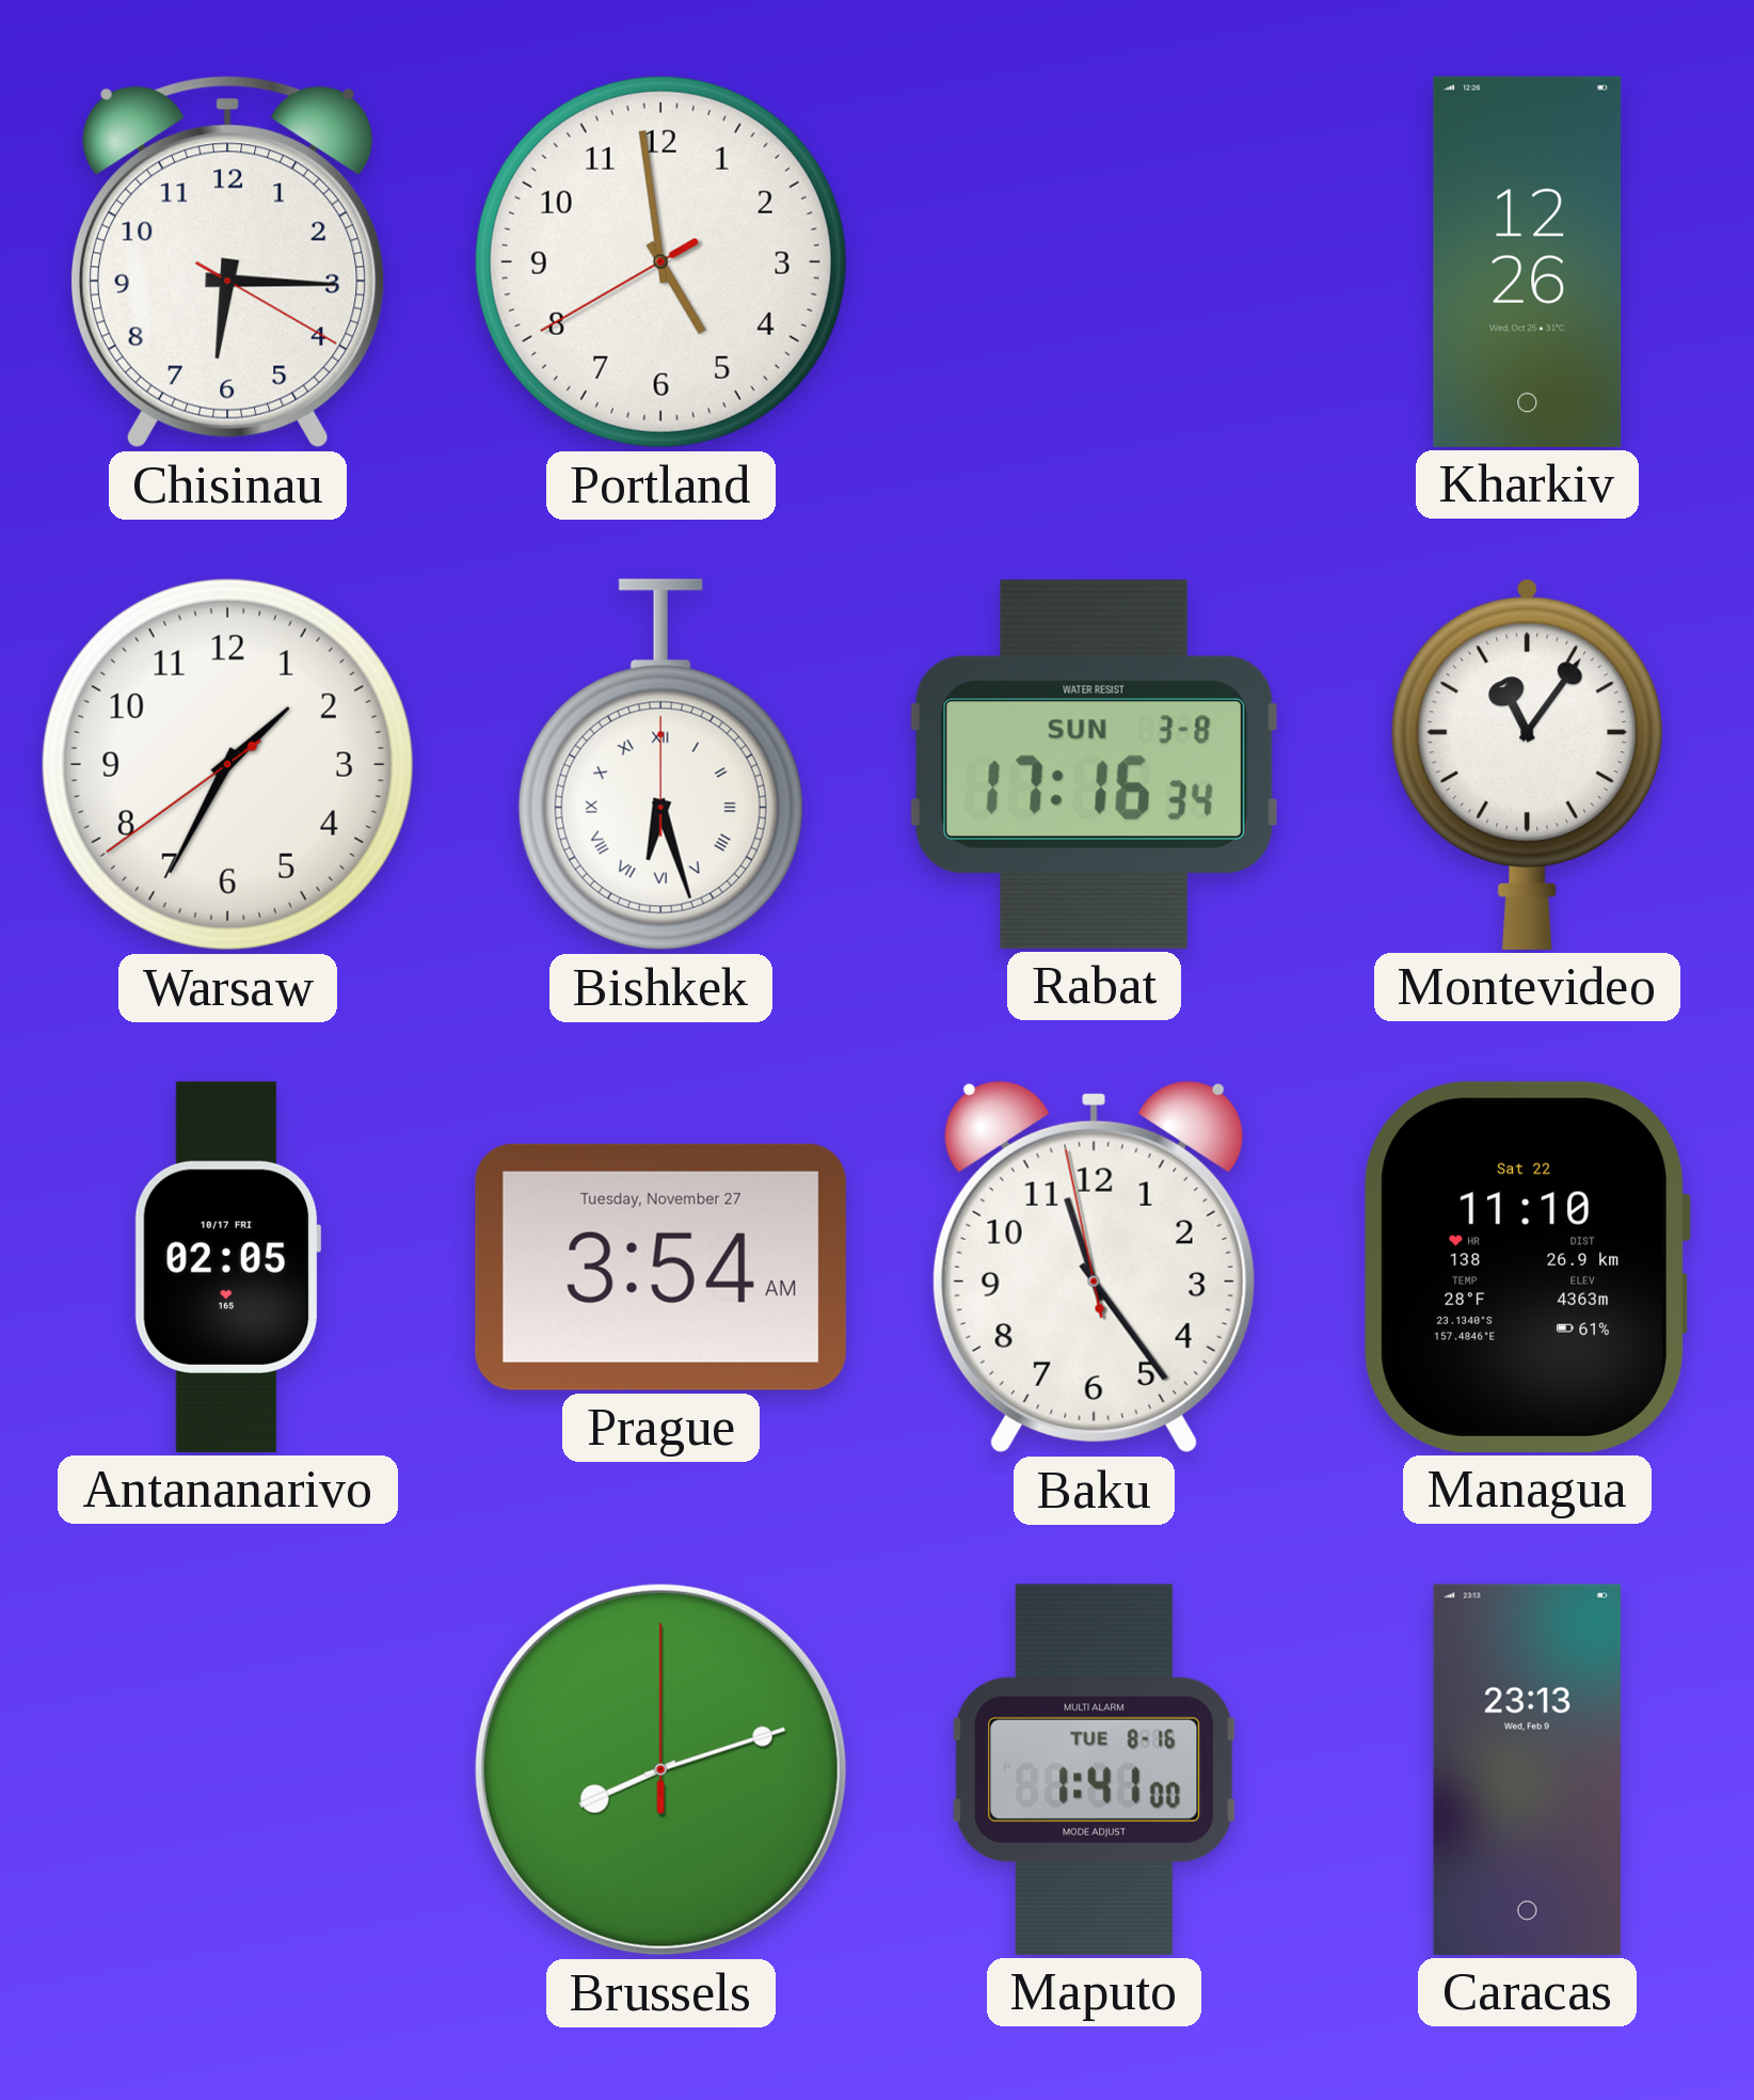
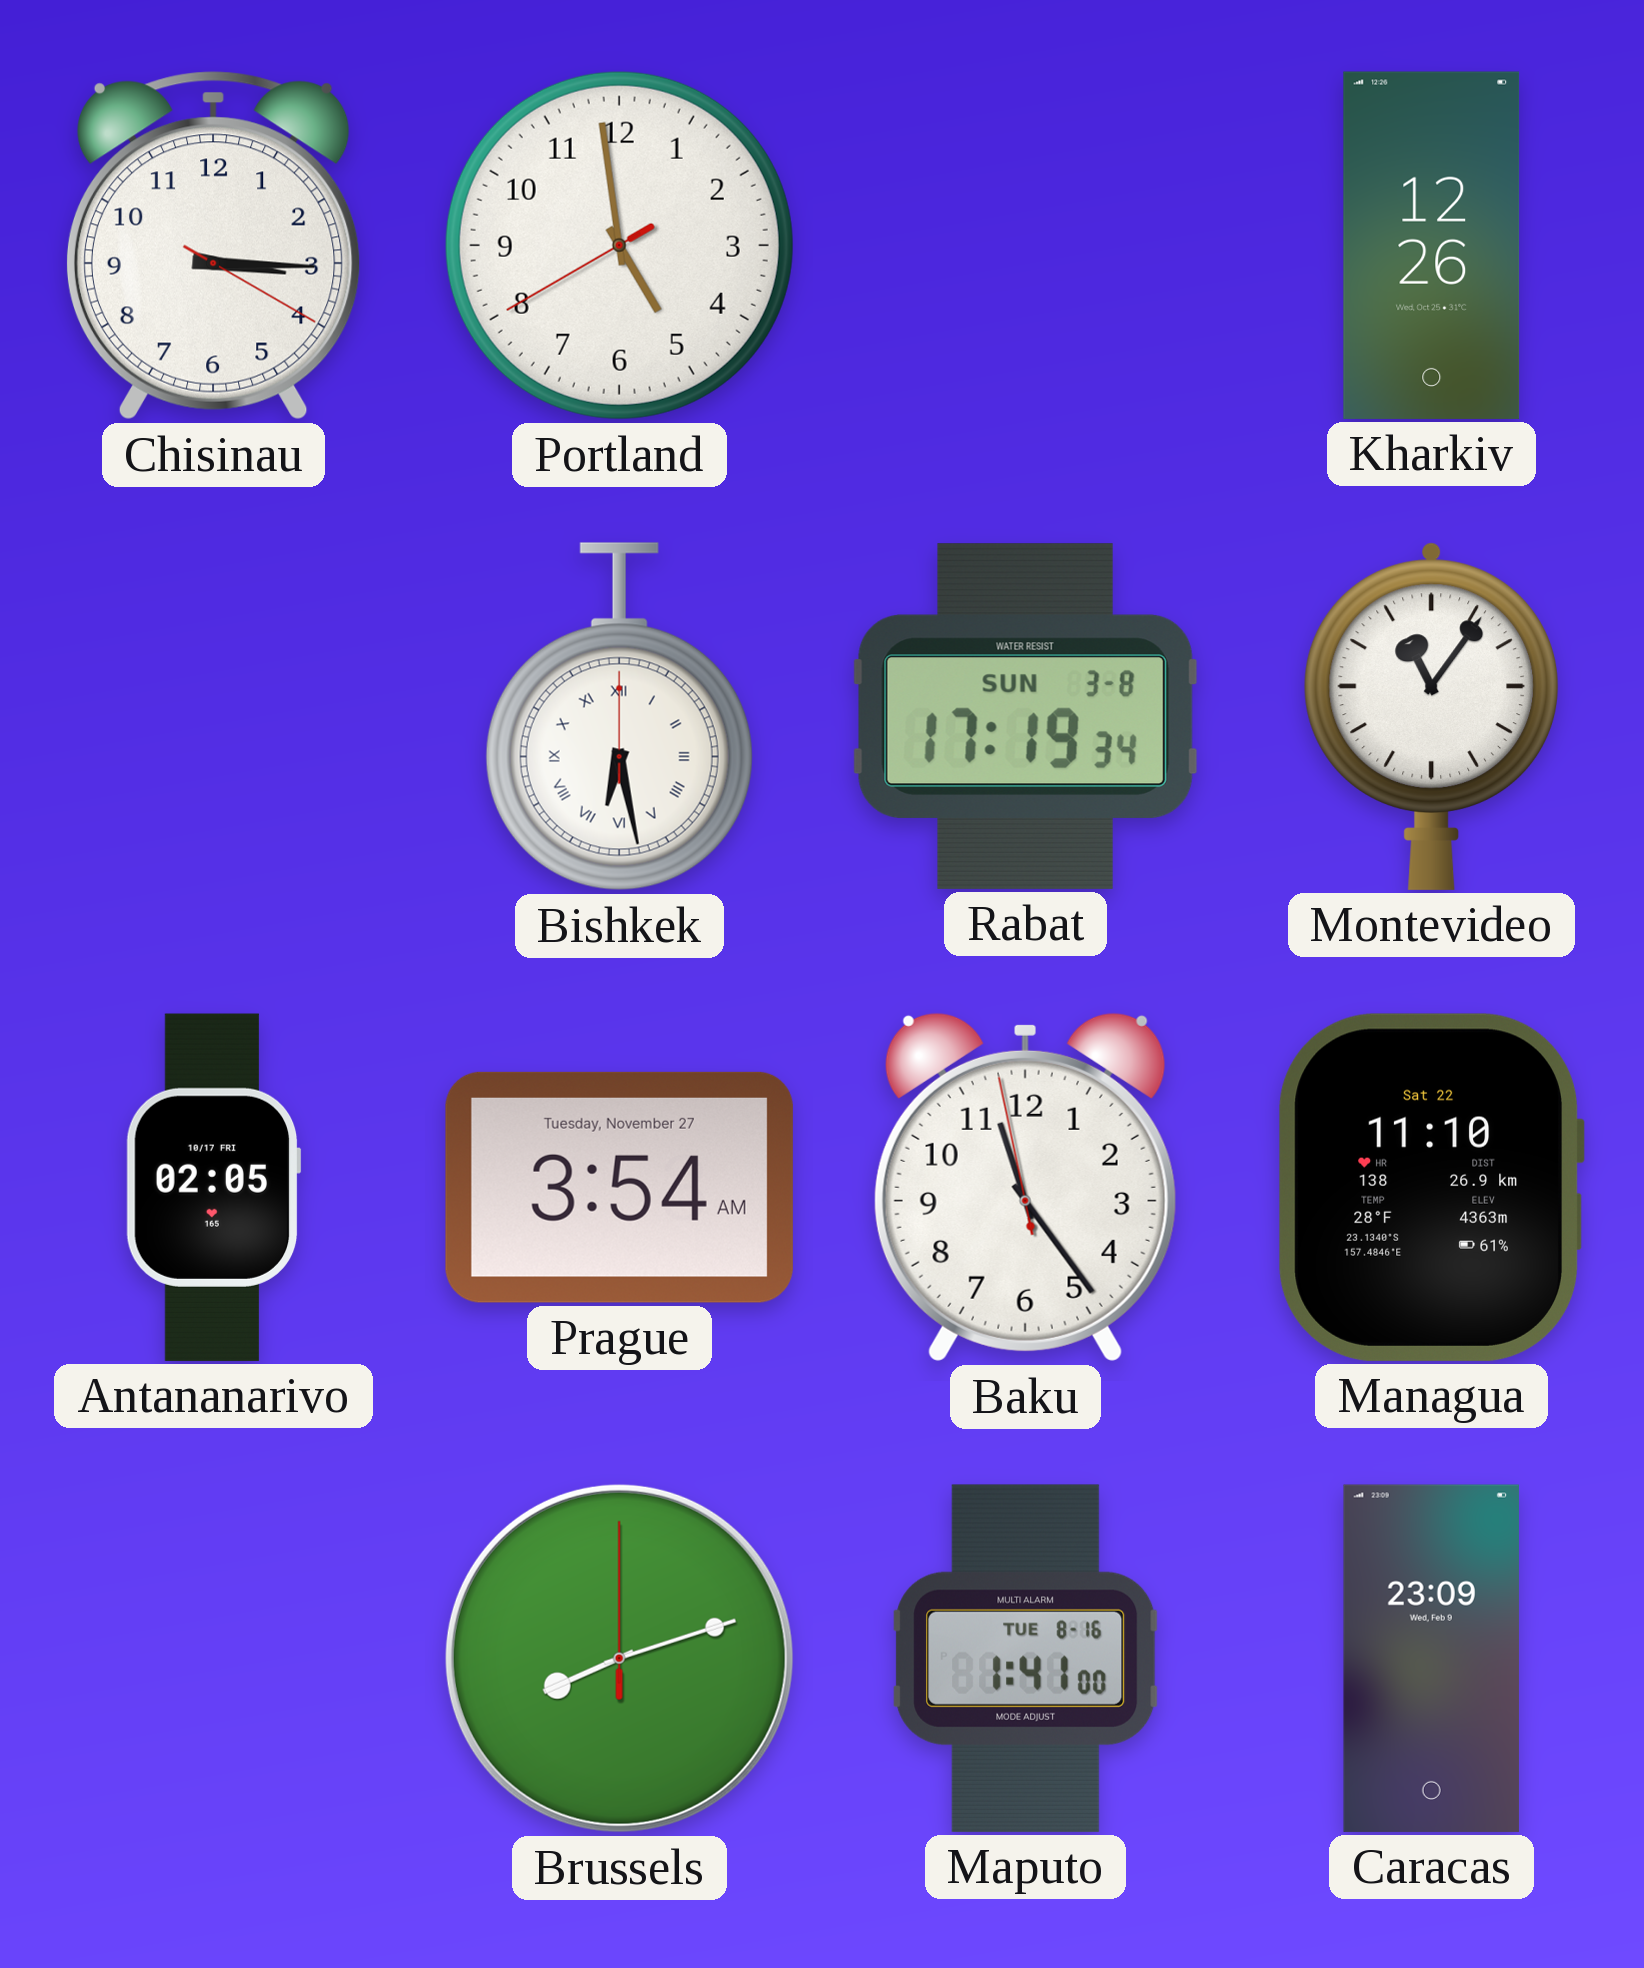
Chisinau: 6:15 -> 3:15 (213, 246)
Warsaw: 1:34 -> none (227, 764)
Bishkek: 6:27 -> 6:28 (619, 717)
Rabat: 17:16 -> 17:19 (1025, 716)
Caracas: 23:13 -> 23:09 (1431, 1658)
